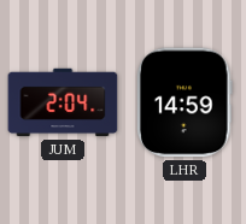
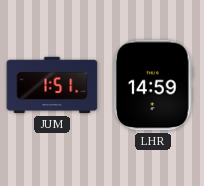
JUM: 2:04 -> 1:51 (52, 85)
